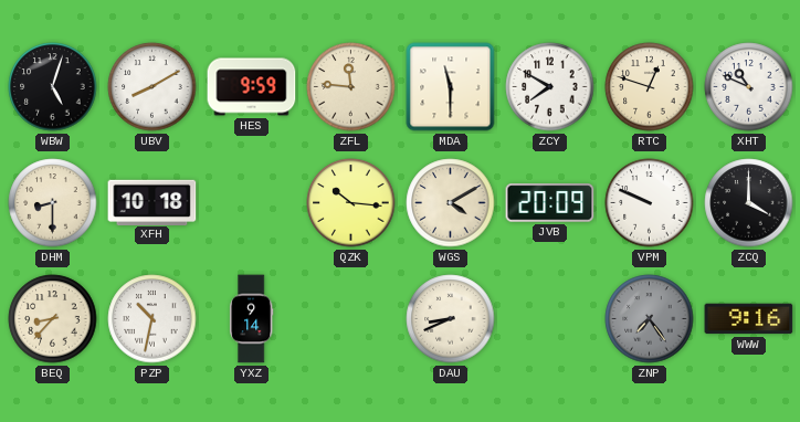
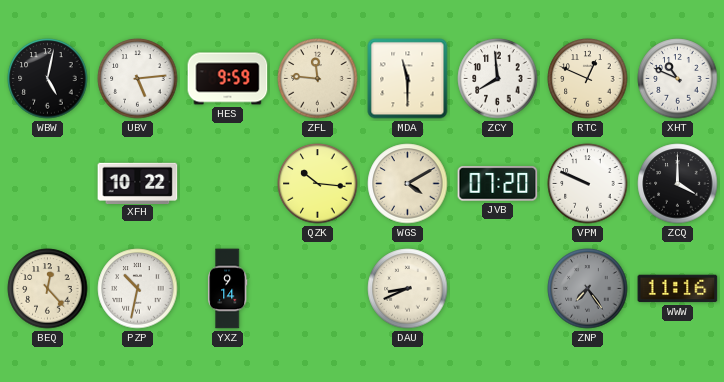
WBW: 5:03 -> 5:02 (48, 79)
UBV: 8:10 -> 5:14 (138, 79)
ZCY: 7:50 -> 7:59 (498, 79)
RTC: 12:48 -> 12:49 (588, 79)
DHM: 8:30 -> none (53, 203)
XFH: 10:18 -> 10:22 (138, 183)
JVB: 20:09 -> 07:20 (498, 184)
BEQ: 8:37 -> 12:23 (48, 289)
WWW: 9:16 -> 11:16 (678, 289)
